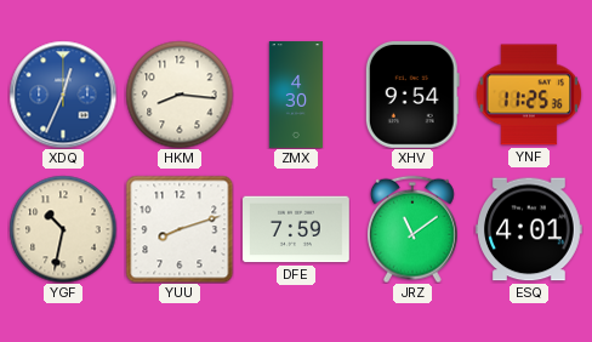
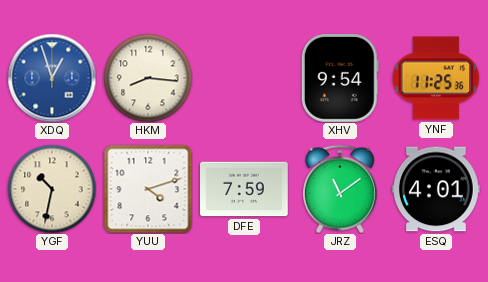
XDQ: 12:34 -> 12:57 (52, 78)
ZMX: 4:30 -> none (296, 95)
YUU: 8:12 -> 4:12 (148, 189)
